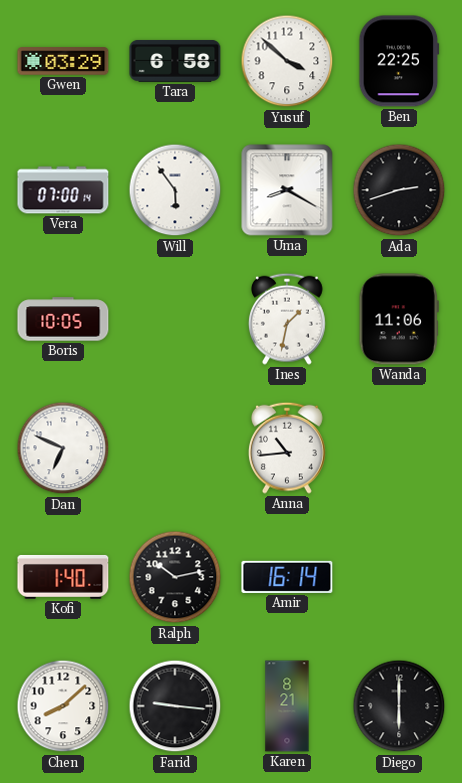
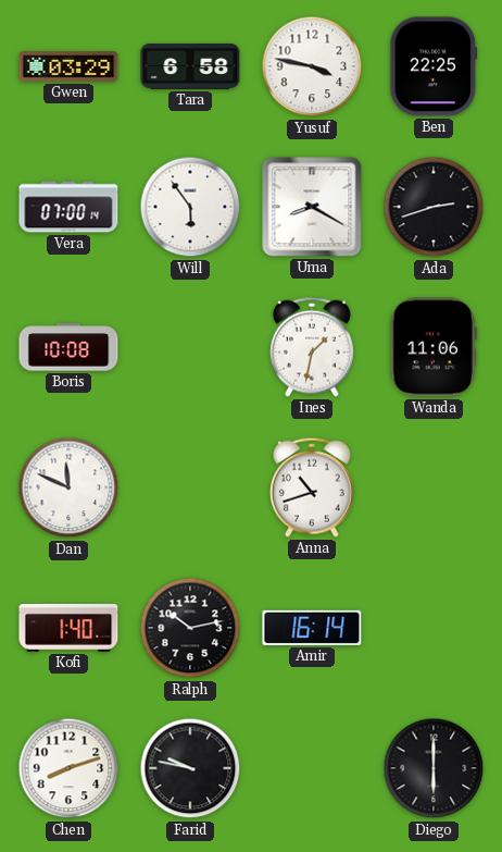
Yusuf: 3:52 -> 3:47 (312, 66)
Boris: 10:05 -> 10:08 (68, 347)
Dan: 6:49 -> 11:49 (68, 487)
Anna: 10:44 -> 10:42 (312, 487)
Chen: 8:08 -> 8:12 (68, 768)
Farid: 9:16 -> 9:47 (190, 768)
Karen: 8:21 -> none (287, 706)
